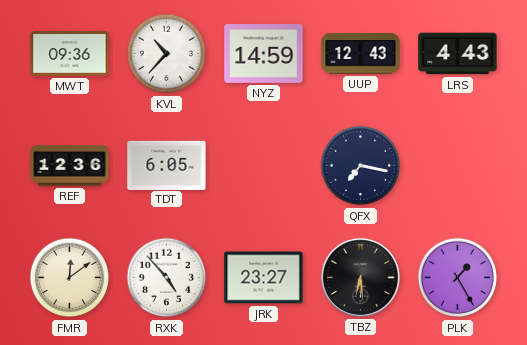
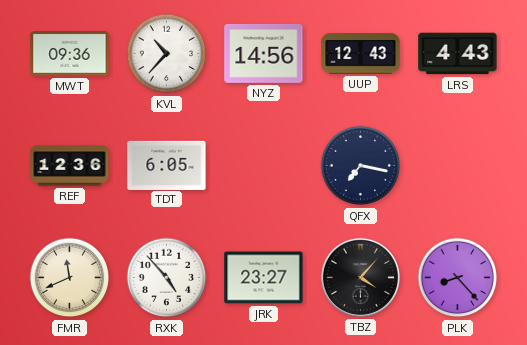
NYZ: 14:59 -> 14:56 (264, 53)
FMR: 12:09 -> 11:41 (70, 278)
TBZ: 6:29 -> 4:07 (360, 277)
PLK: 1:25 -> 8:23 (458, 278)
